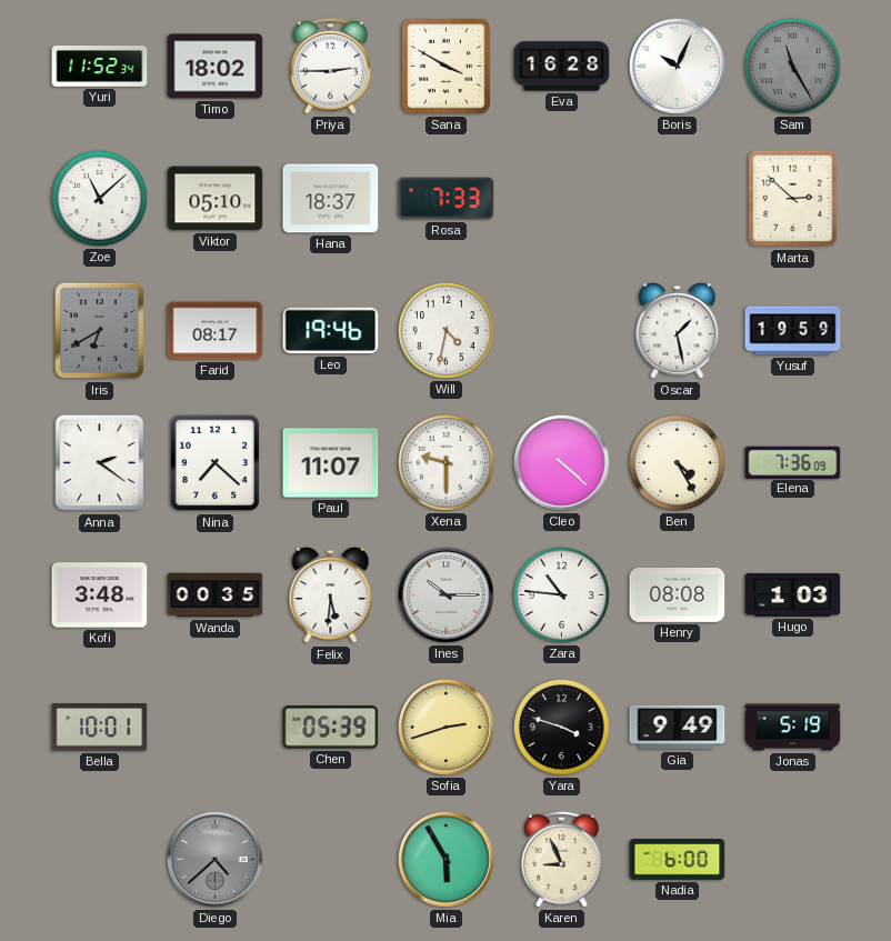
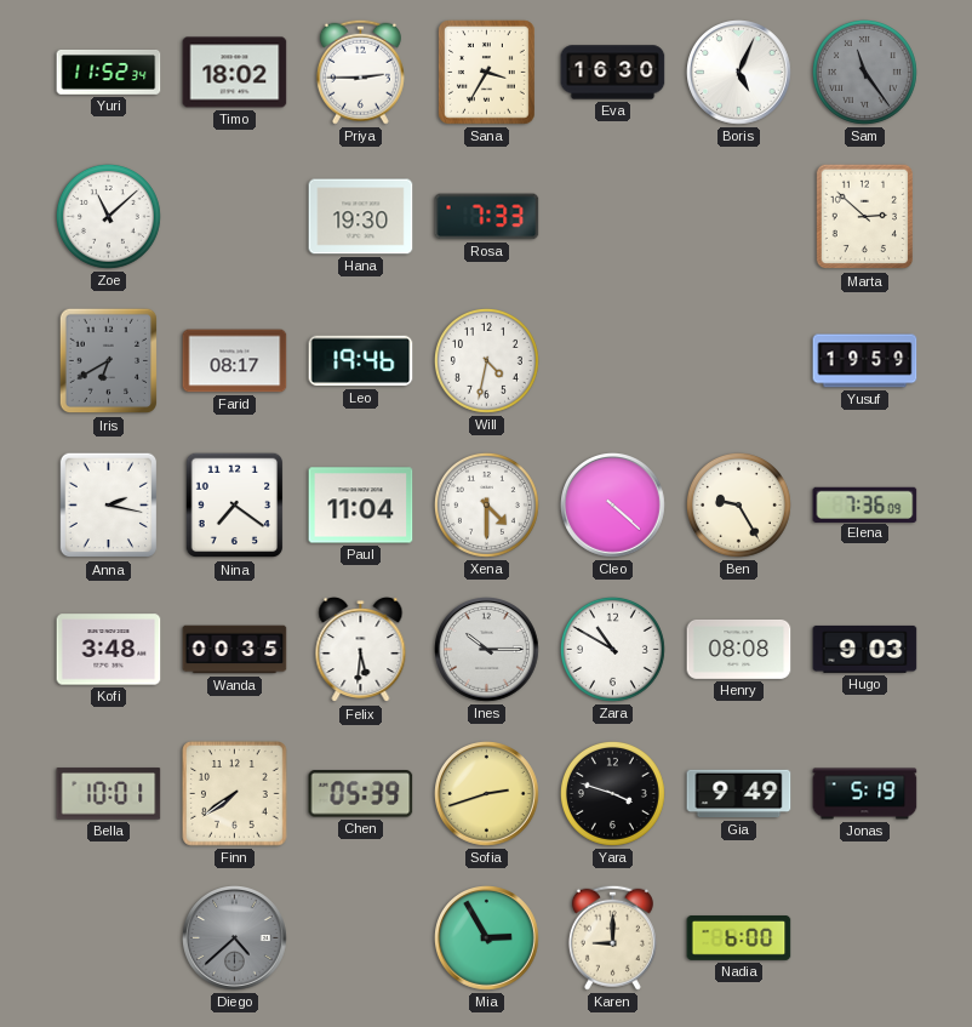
Sana: 3:50 -> 3:35 (486, 72)
Eva: 16:28 -> 16:30 (613, 73)
Boris: 10:04 -> 5:04 (739, 73)
Sam: 11:25 -> 11:24 (864, 72)
Viktor: 05:10 -> none (216, 199)
Hana: 18:37 -> 19:30 (361, 217)
Oscar: 1:28 -> none (678, 331)
Anna: 2:21 -> 2:17 (109, 506)
Nina: 7:22 -> 7:21 (235, 506)
Paul: 11:07 -> 11:04 (361, 506)
Xena: 9:30 -> 4:30 (486, 504)
Ben: 4:25 -> 9:25 (738, 504)
Zara: 10:46 -> 10:50 (612, 649)
Hugo: 1:03 -> 9:03 (865, 649)
Finn: none -> 7:39 (235, 794)
Mia: 5:55 -> 2:55 (487, 938)
Karen: 8:56 -> 9:00 (612, 937)
